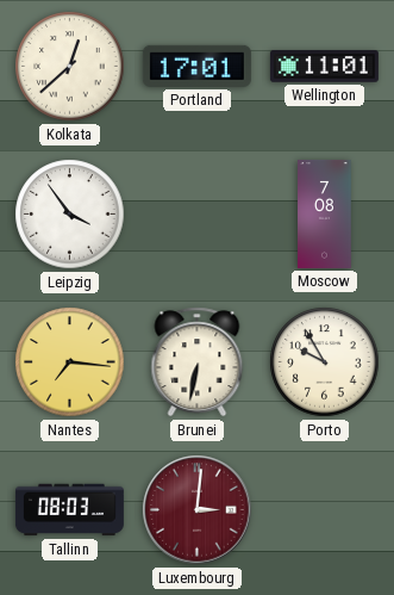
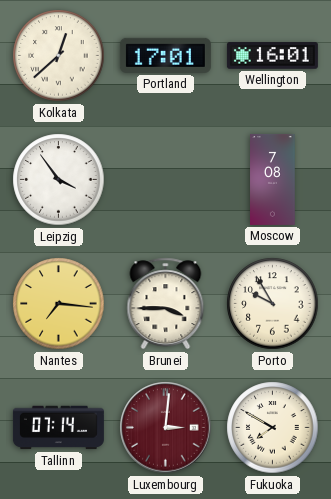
Wellington: 11:01 -> 16:01 (272, 56)
Brunei: 6:32 -> 3:45 (166, 304)
Tallinn: 08:03 -> 07:14 (58, 428)
Fukuoka: none -> 7:50 (273, 428)
